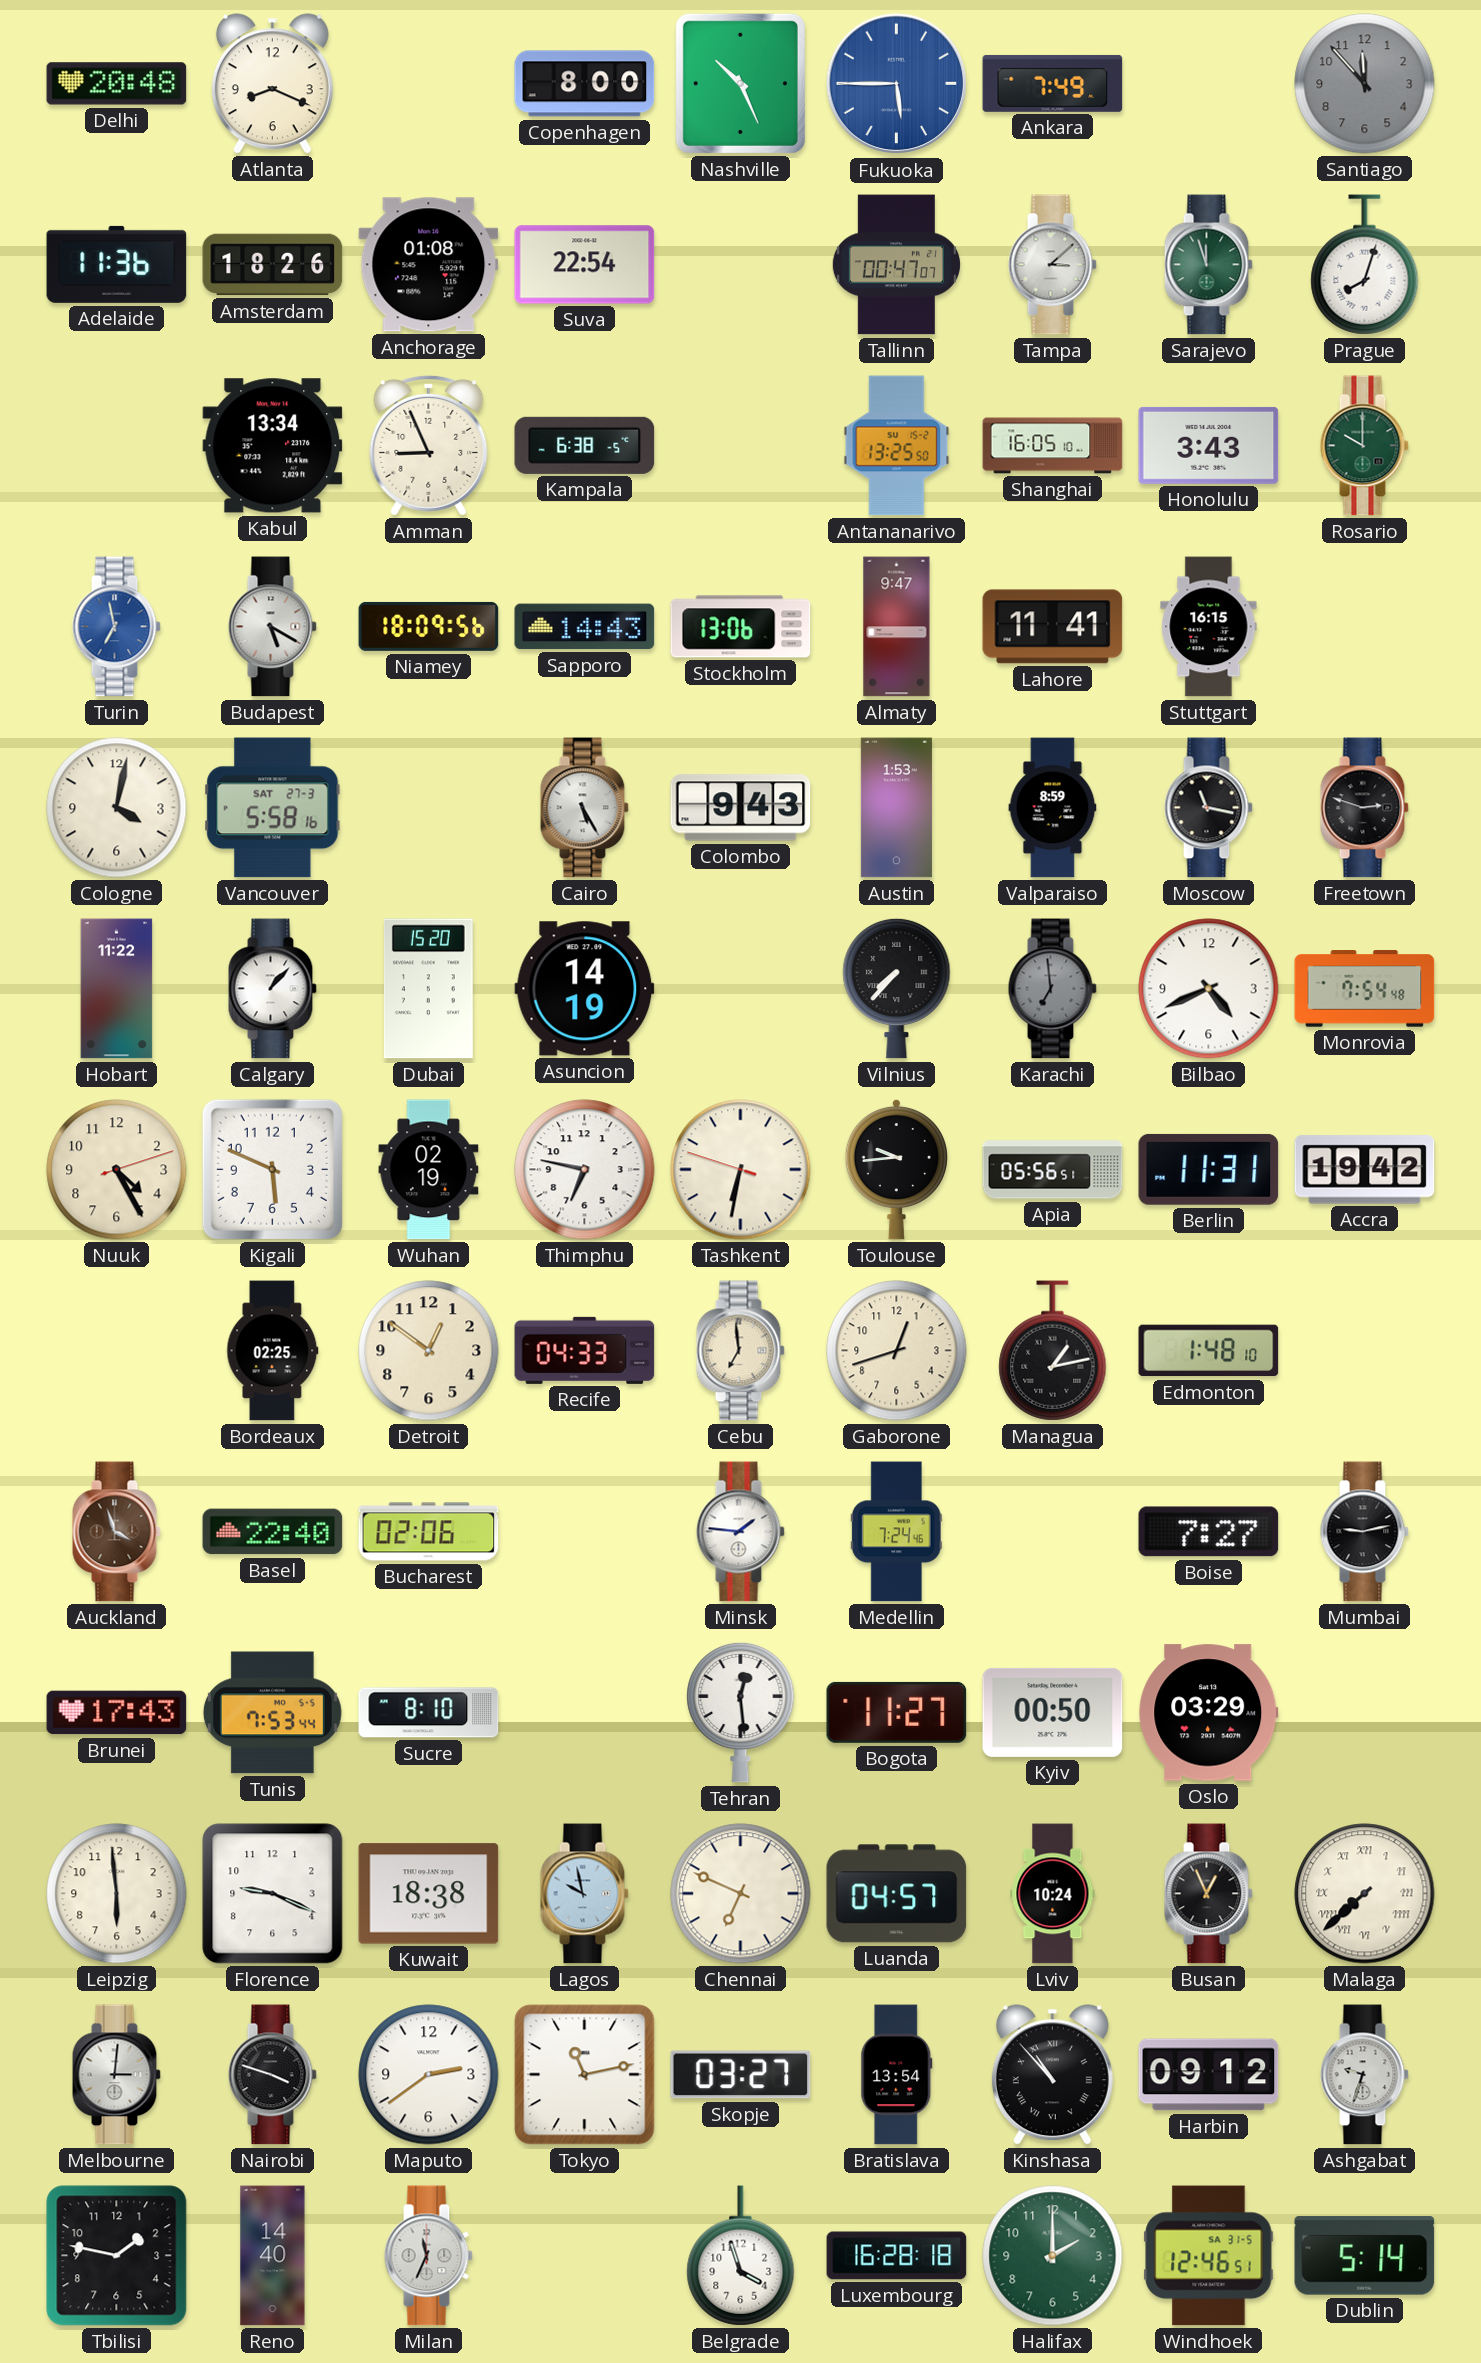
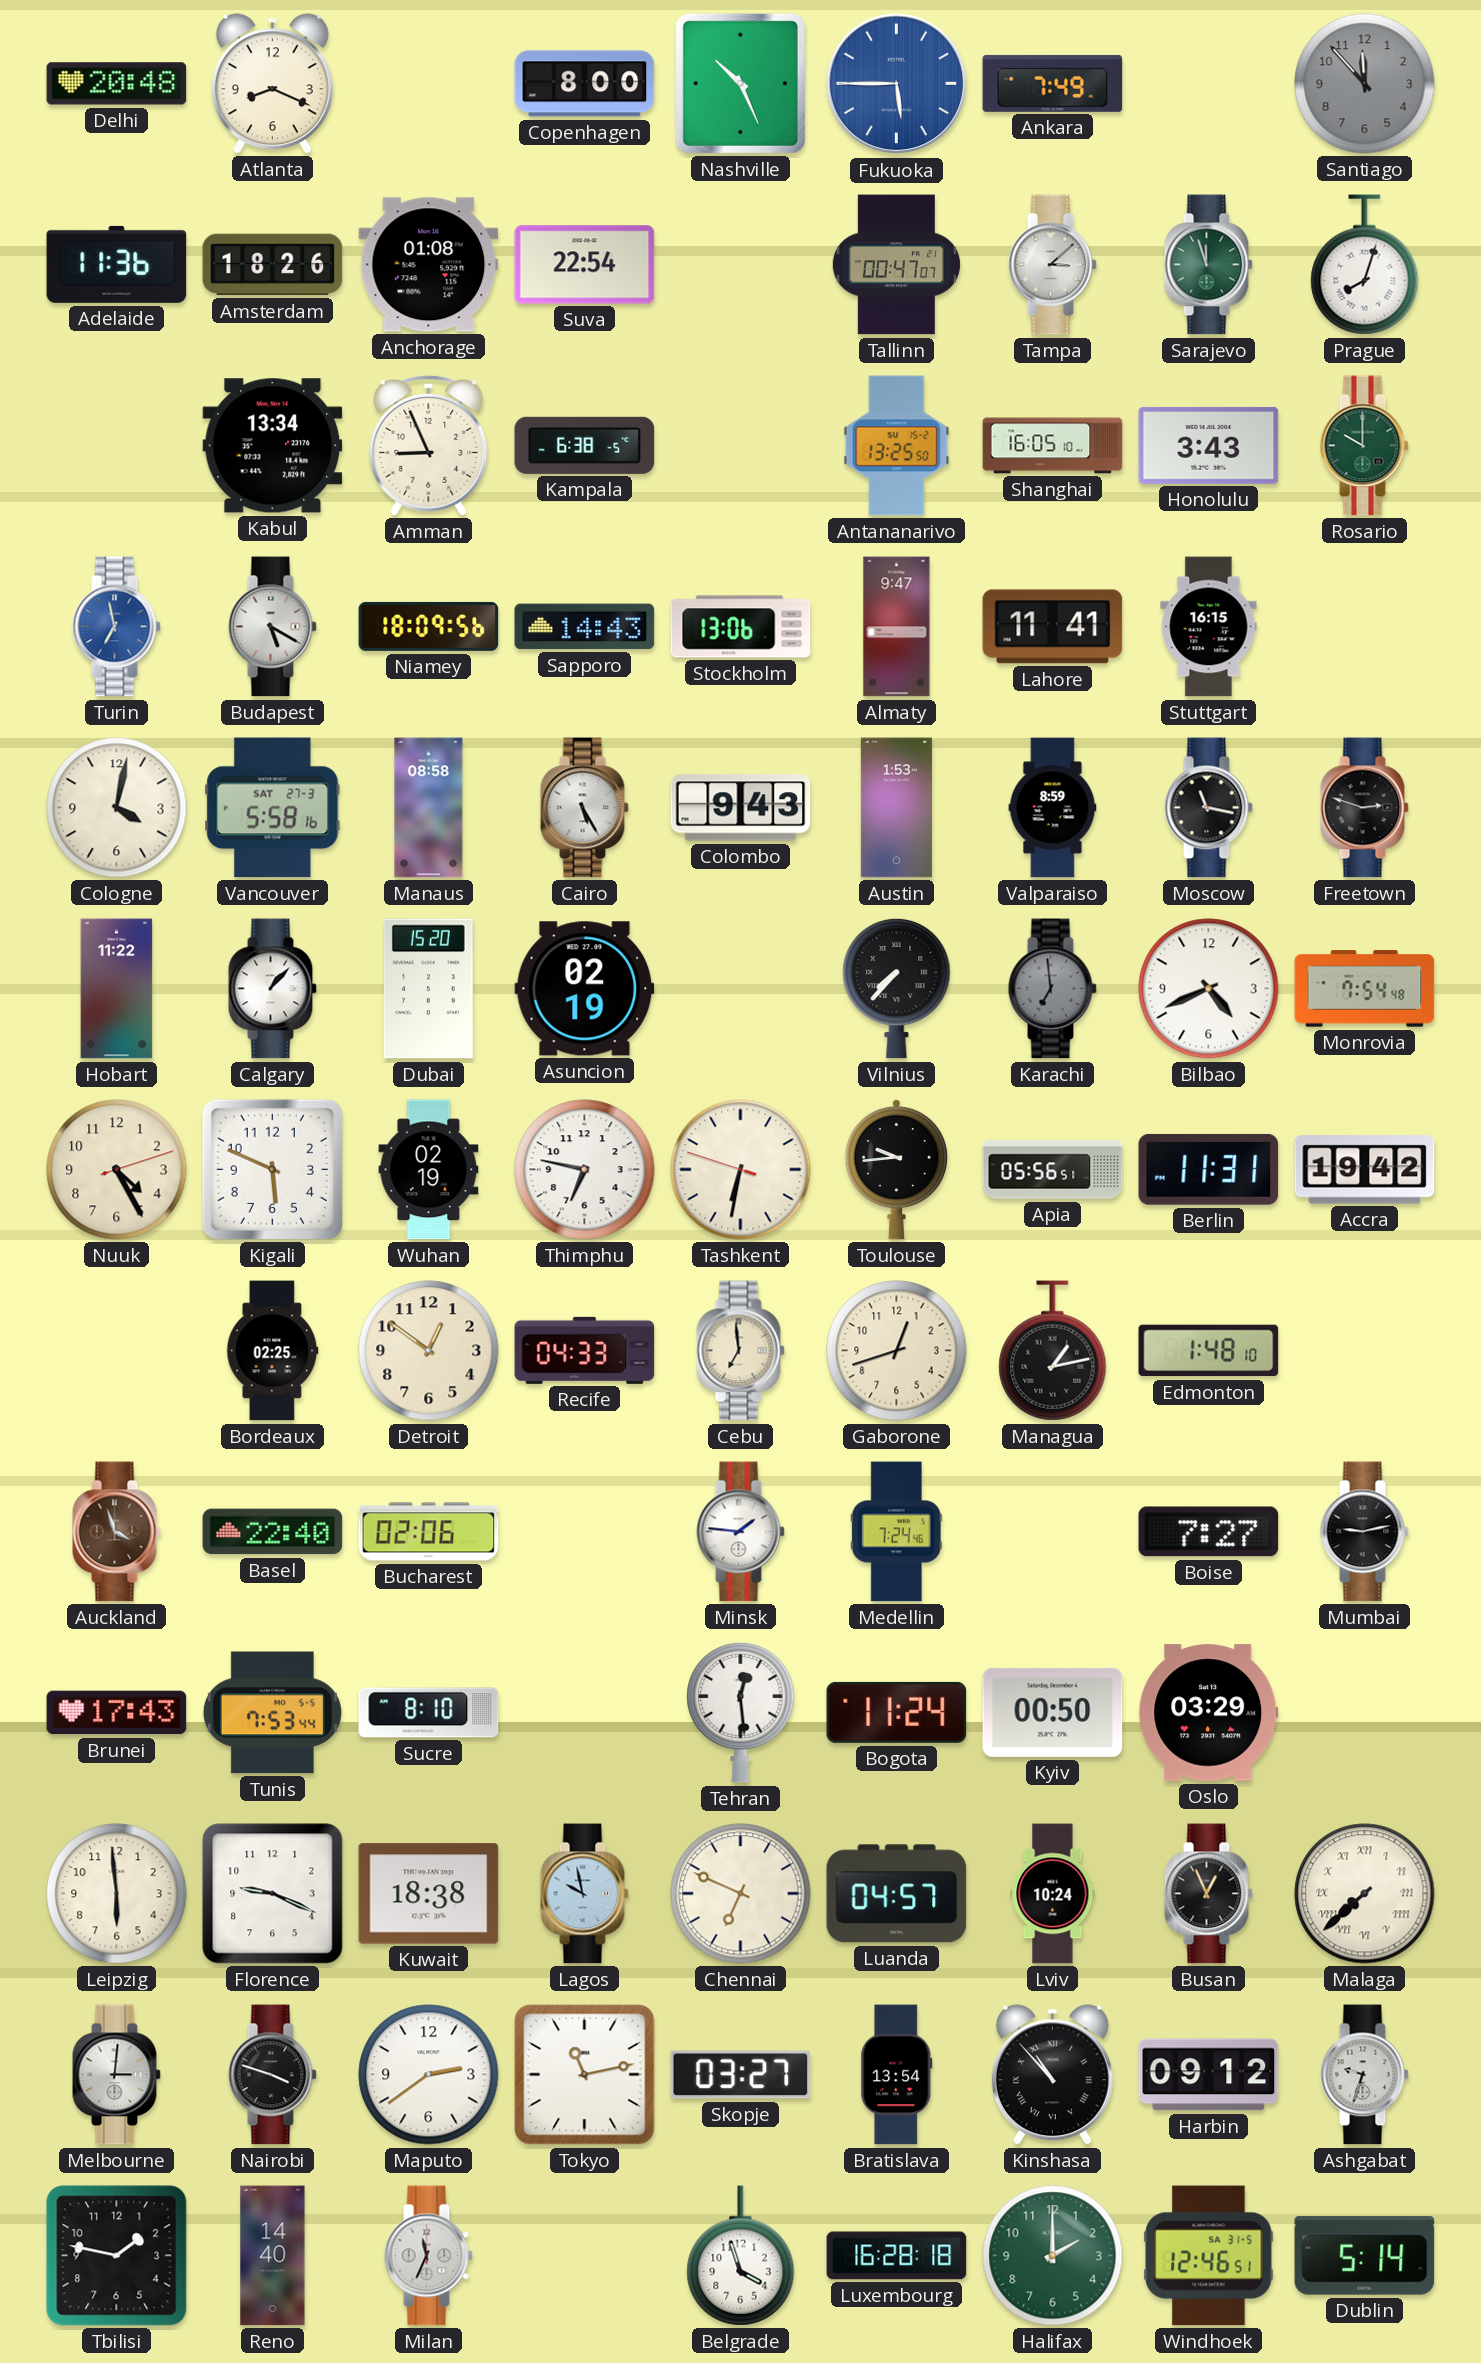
Manaus: none -> 08:58 (429, 808)
Asuncion: 14:19 -> 02:19 (585, 989)
Bogota: 11:27 -> 11:24 (897, 1712)
